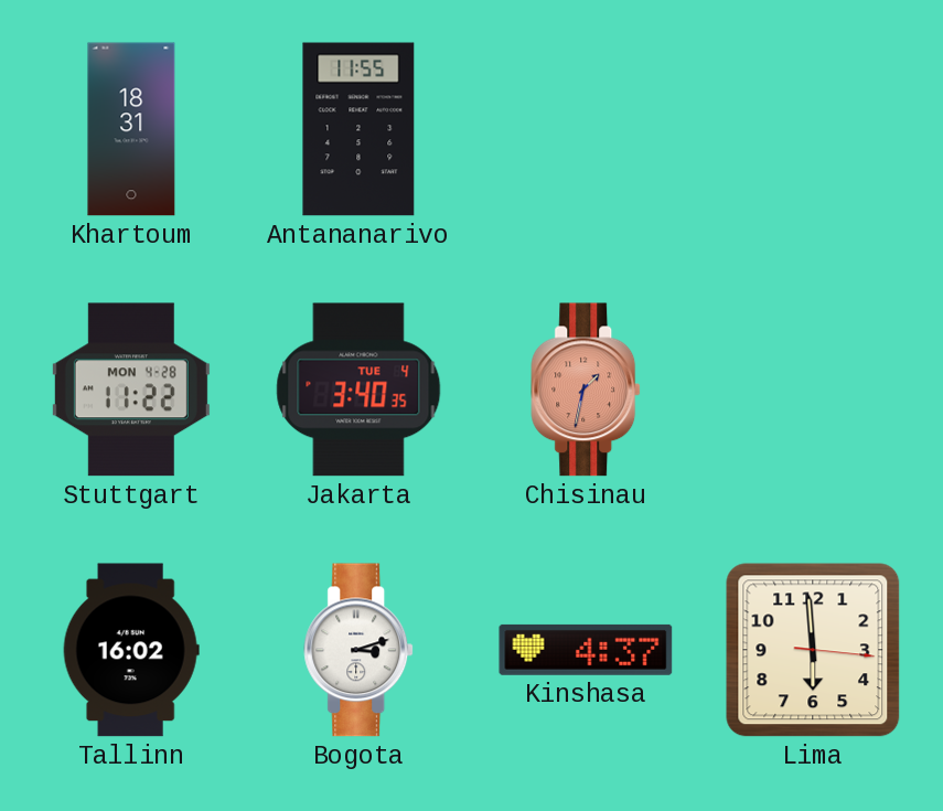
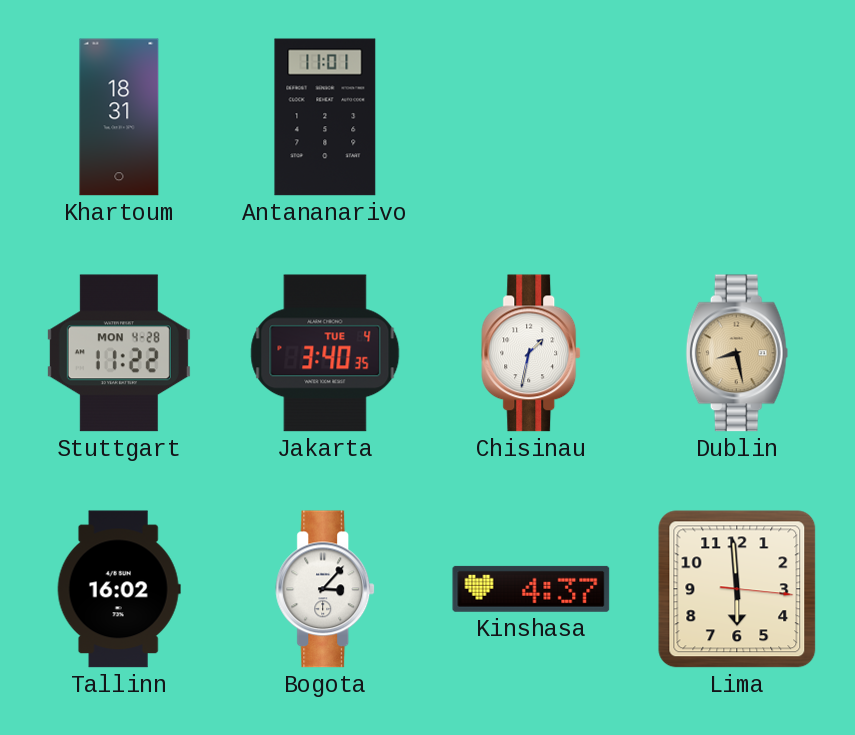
Antananarivo: 11:55 -> 11:01 (325, 117)
Chisinau dial: salmon -> white (532, 353)
Dublin: none -> 8:28 (737, 353)
Bogota: 3:12 -> 3:07 (326, 589)
